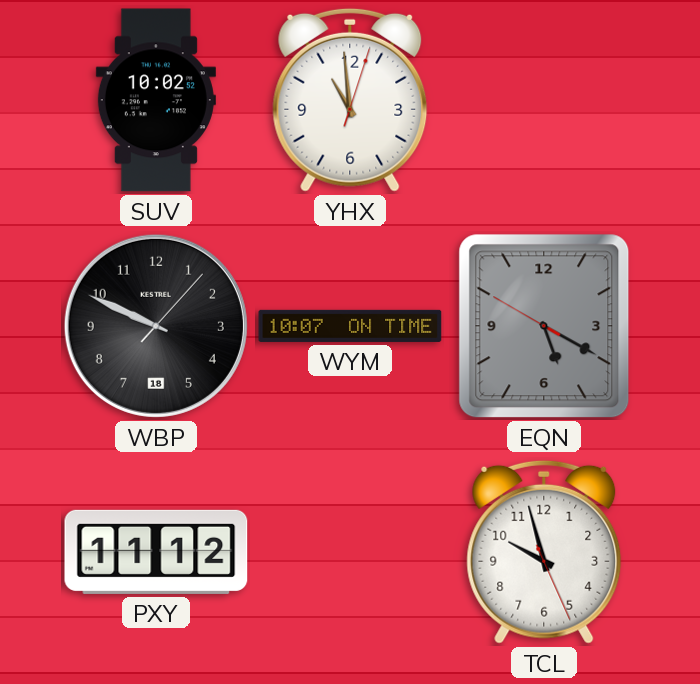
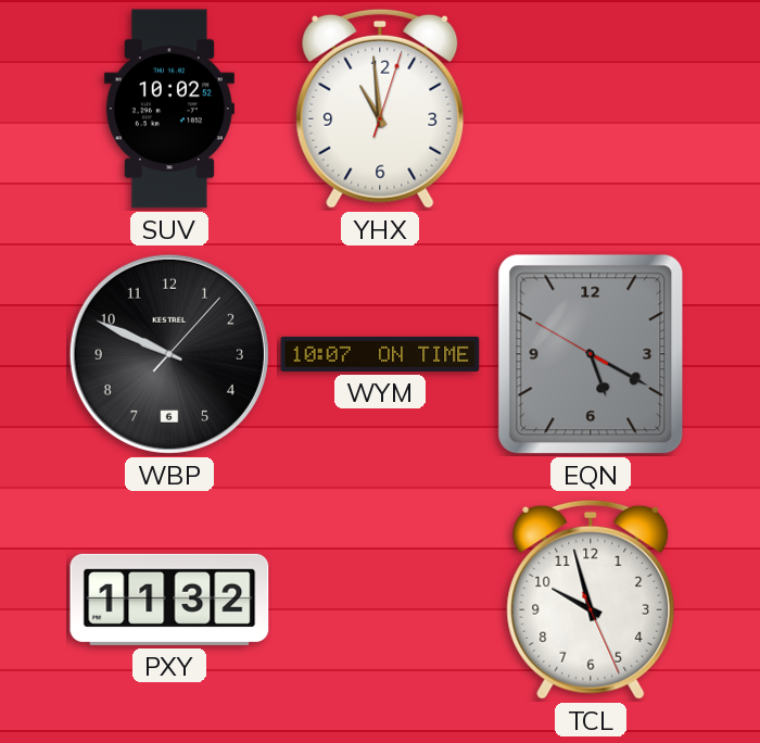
WBP date: 18 -> 6 (169, 354)
PXY: 11:12 -> 11:32 (169, 600)
